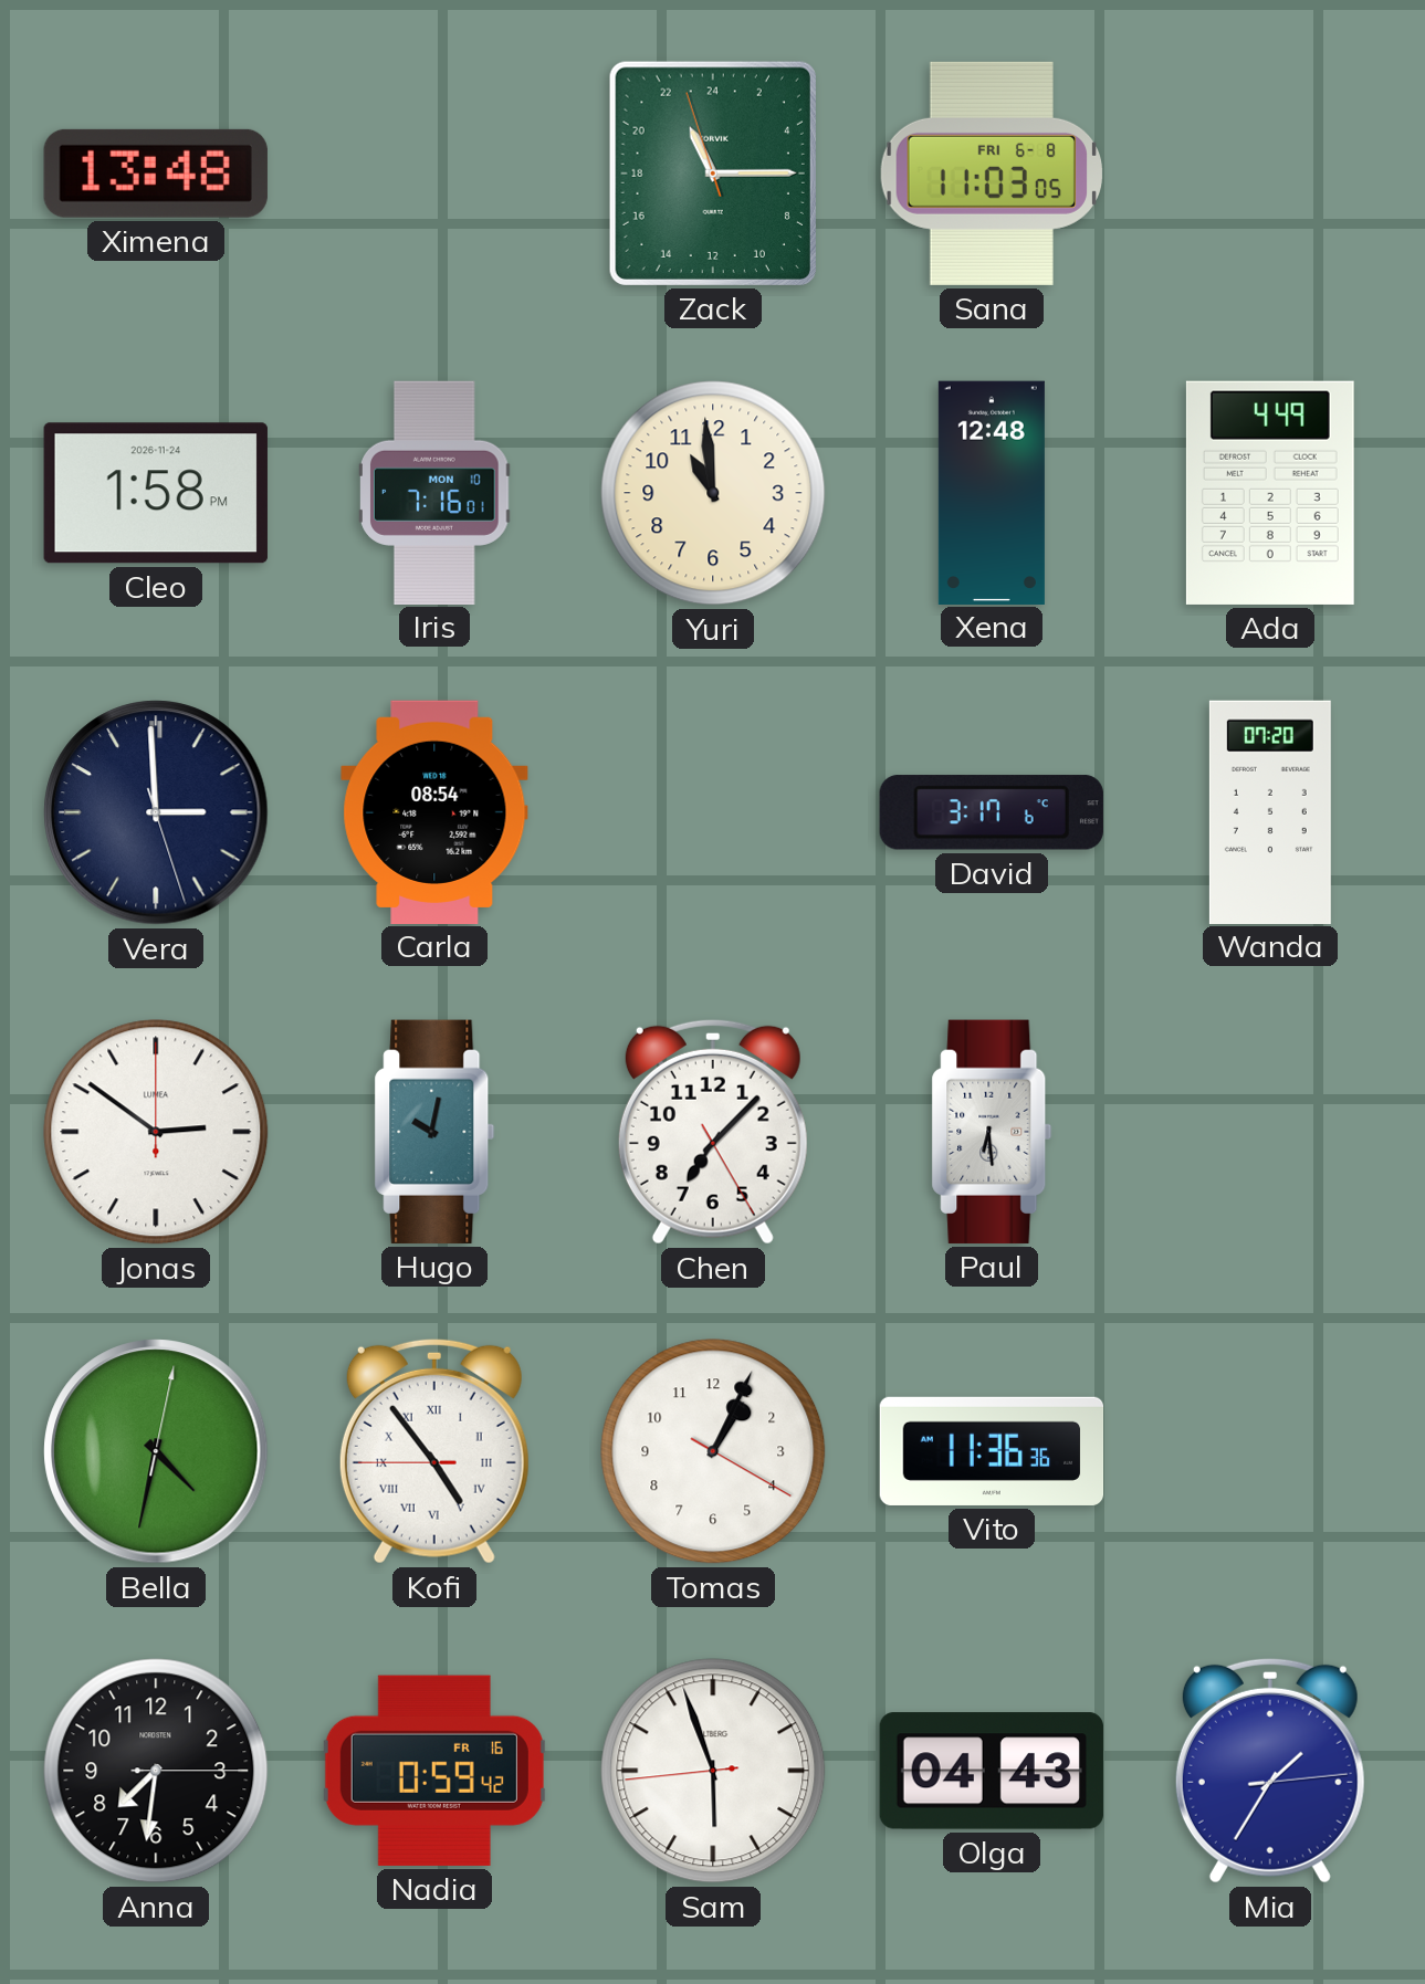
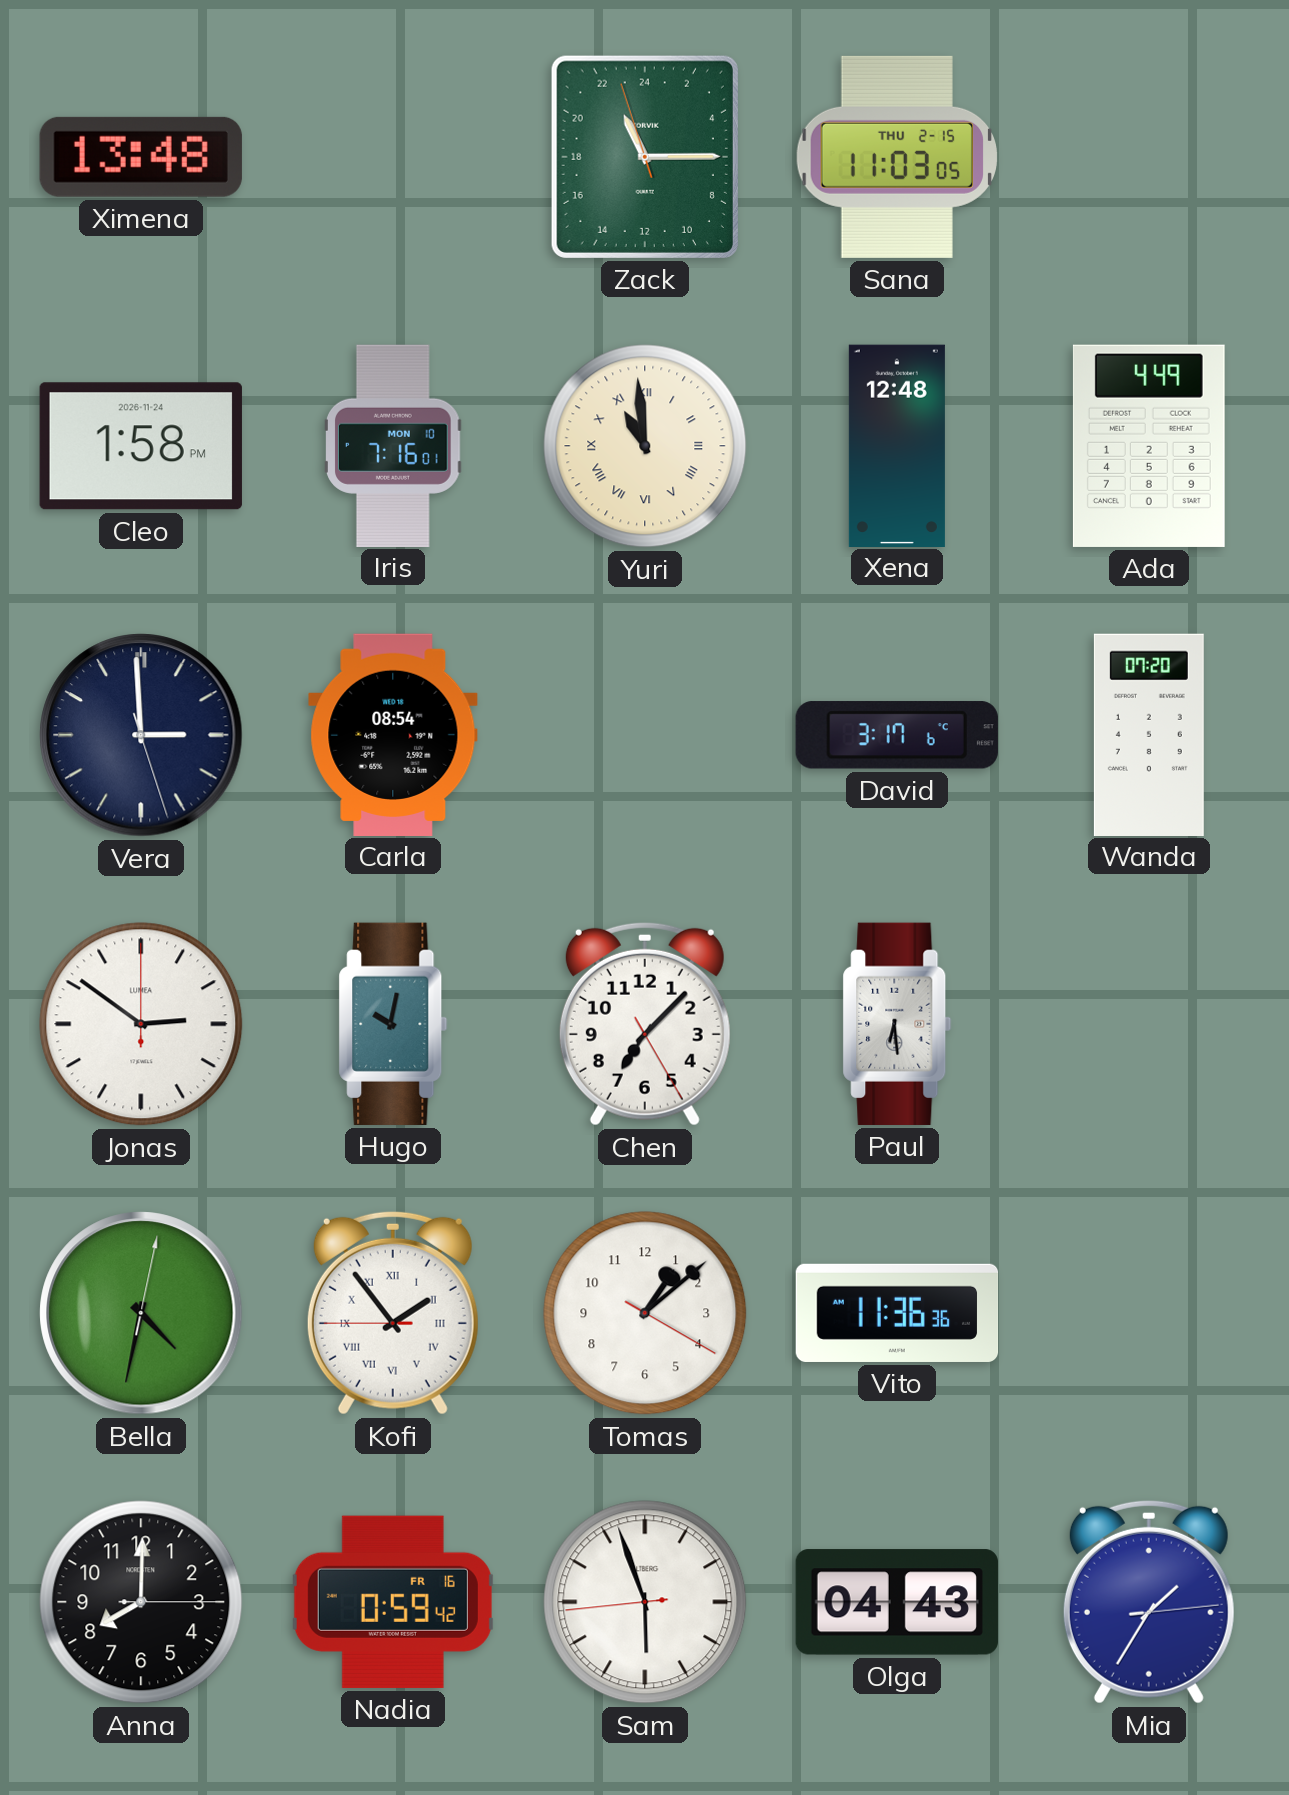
Sana date: FRI 6-8 -> THU 2-15 (897, 157)
Yuri numerals: Arabic -> Roman (645, 446)
Kofi: 4:53 -> 1:53 (393, 1313)
Tomas: 1:04 -> 1:08 (645, 1313)
Anna: 7:31 -> 8:00 (141, 1602)
